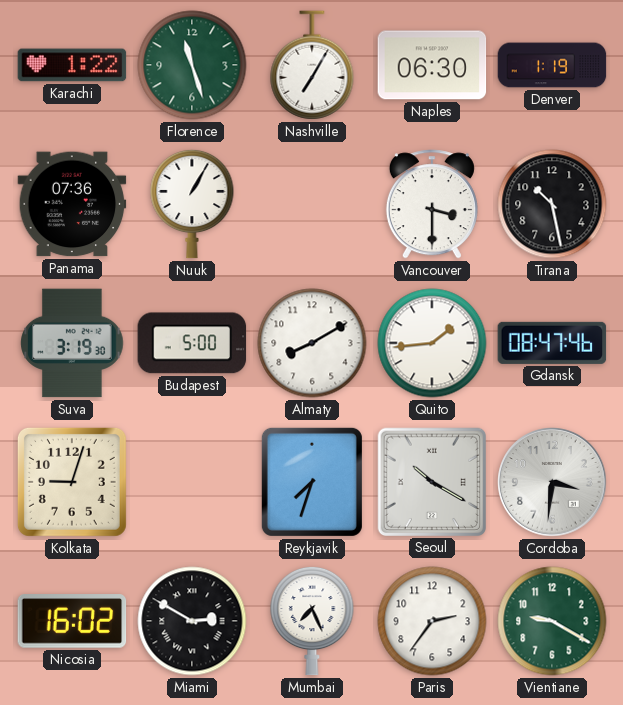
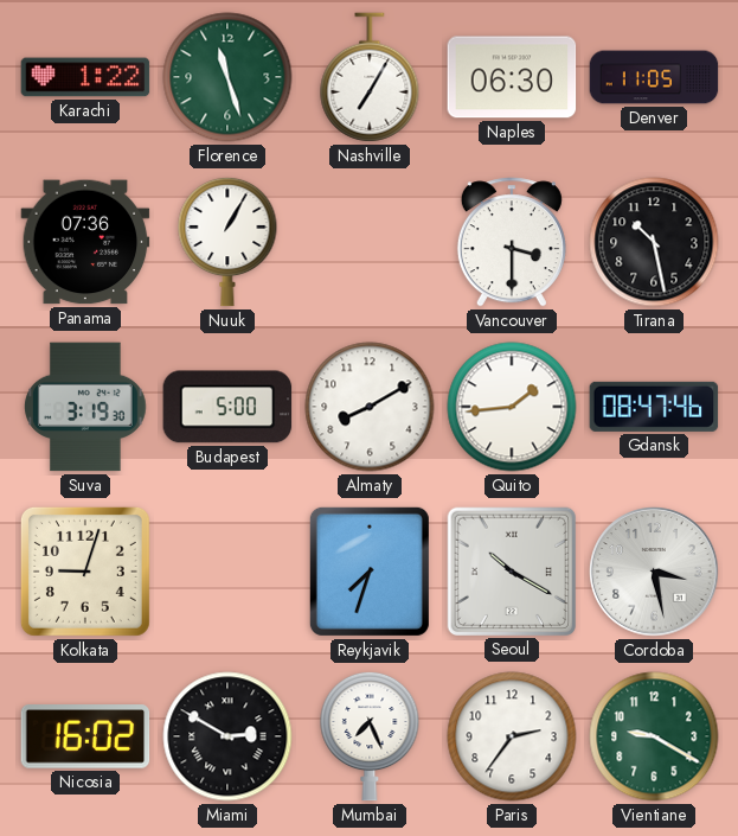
Denver: 1:19 -> 11:05 (654, 77)
Cordoba: 3:31 -> 3:28 (654, 572)
